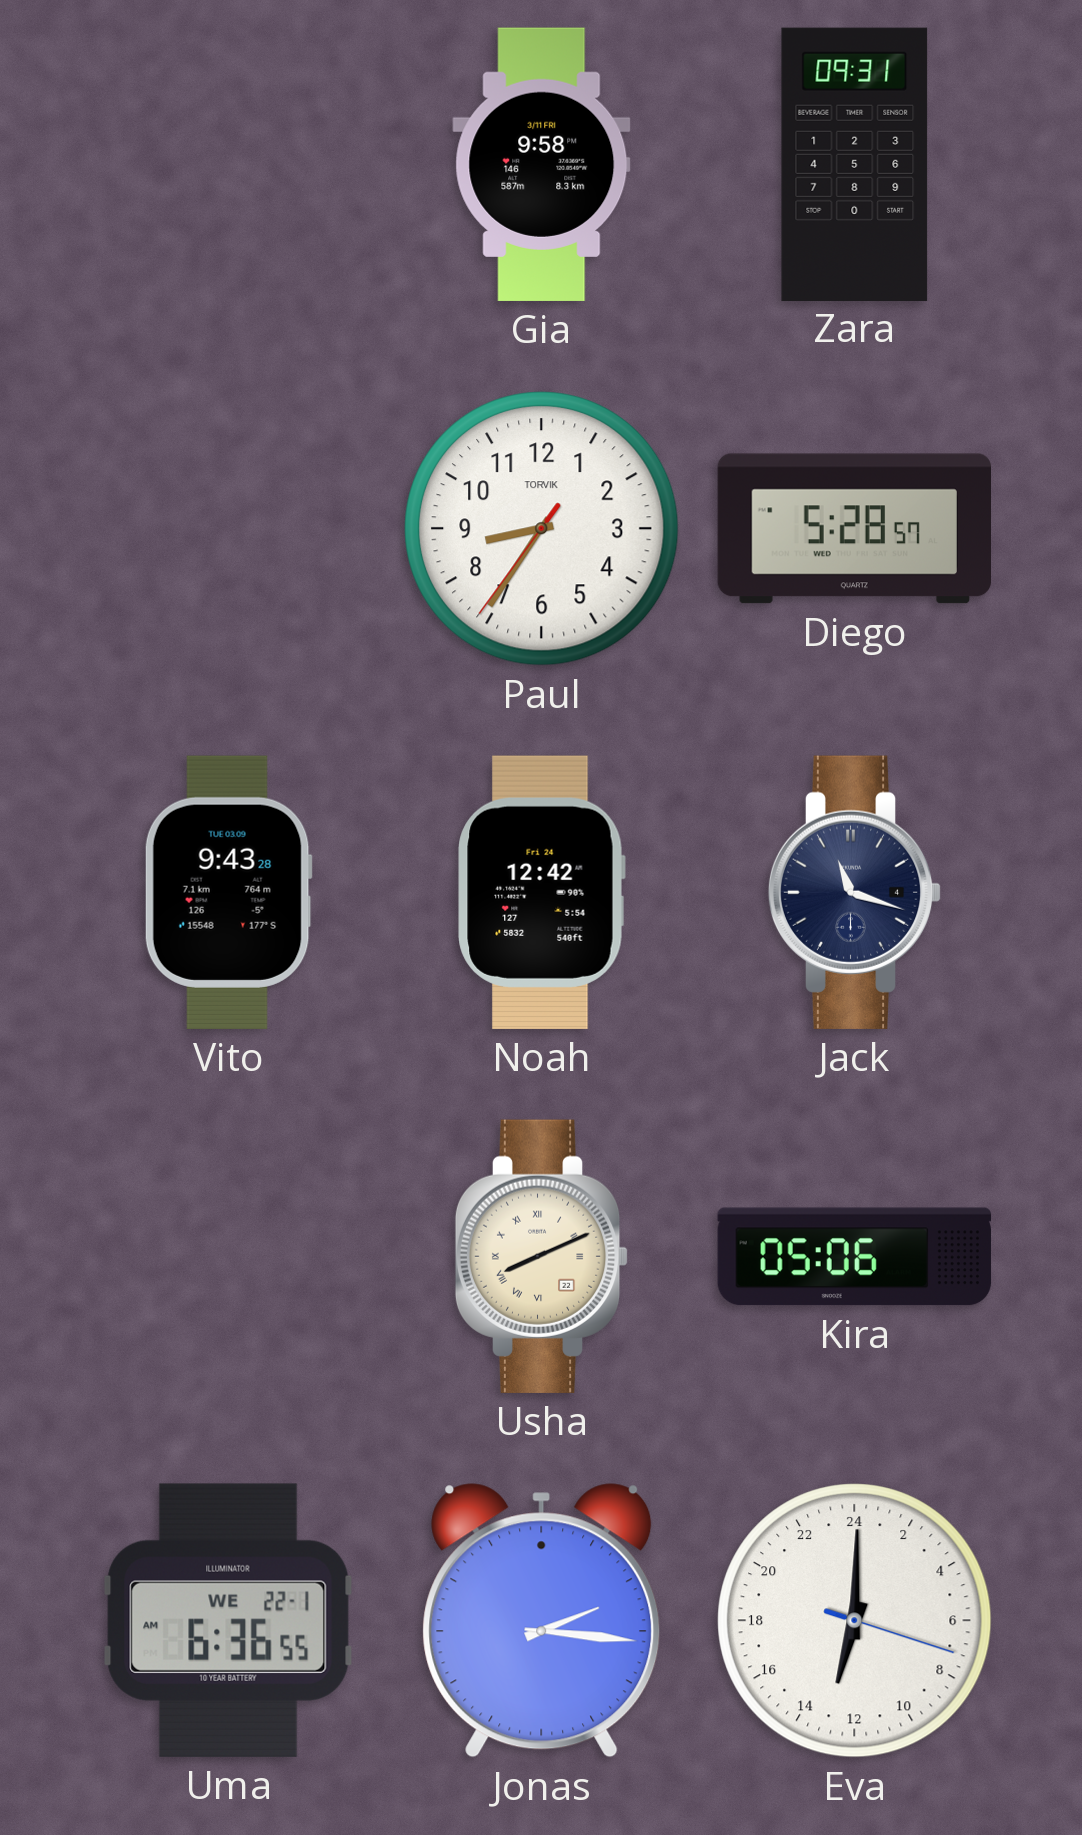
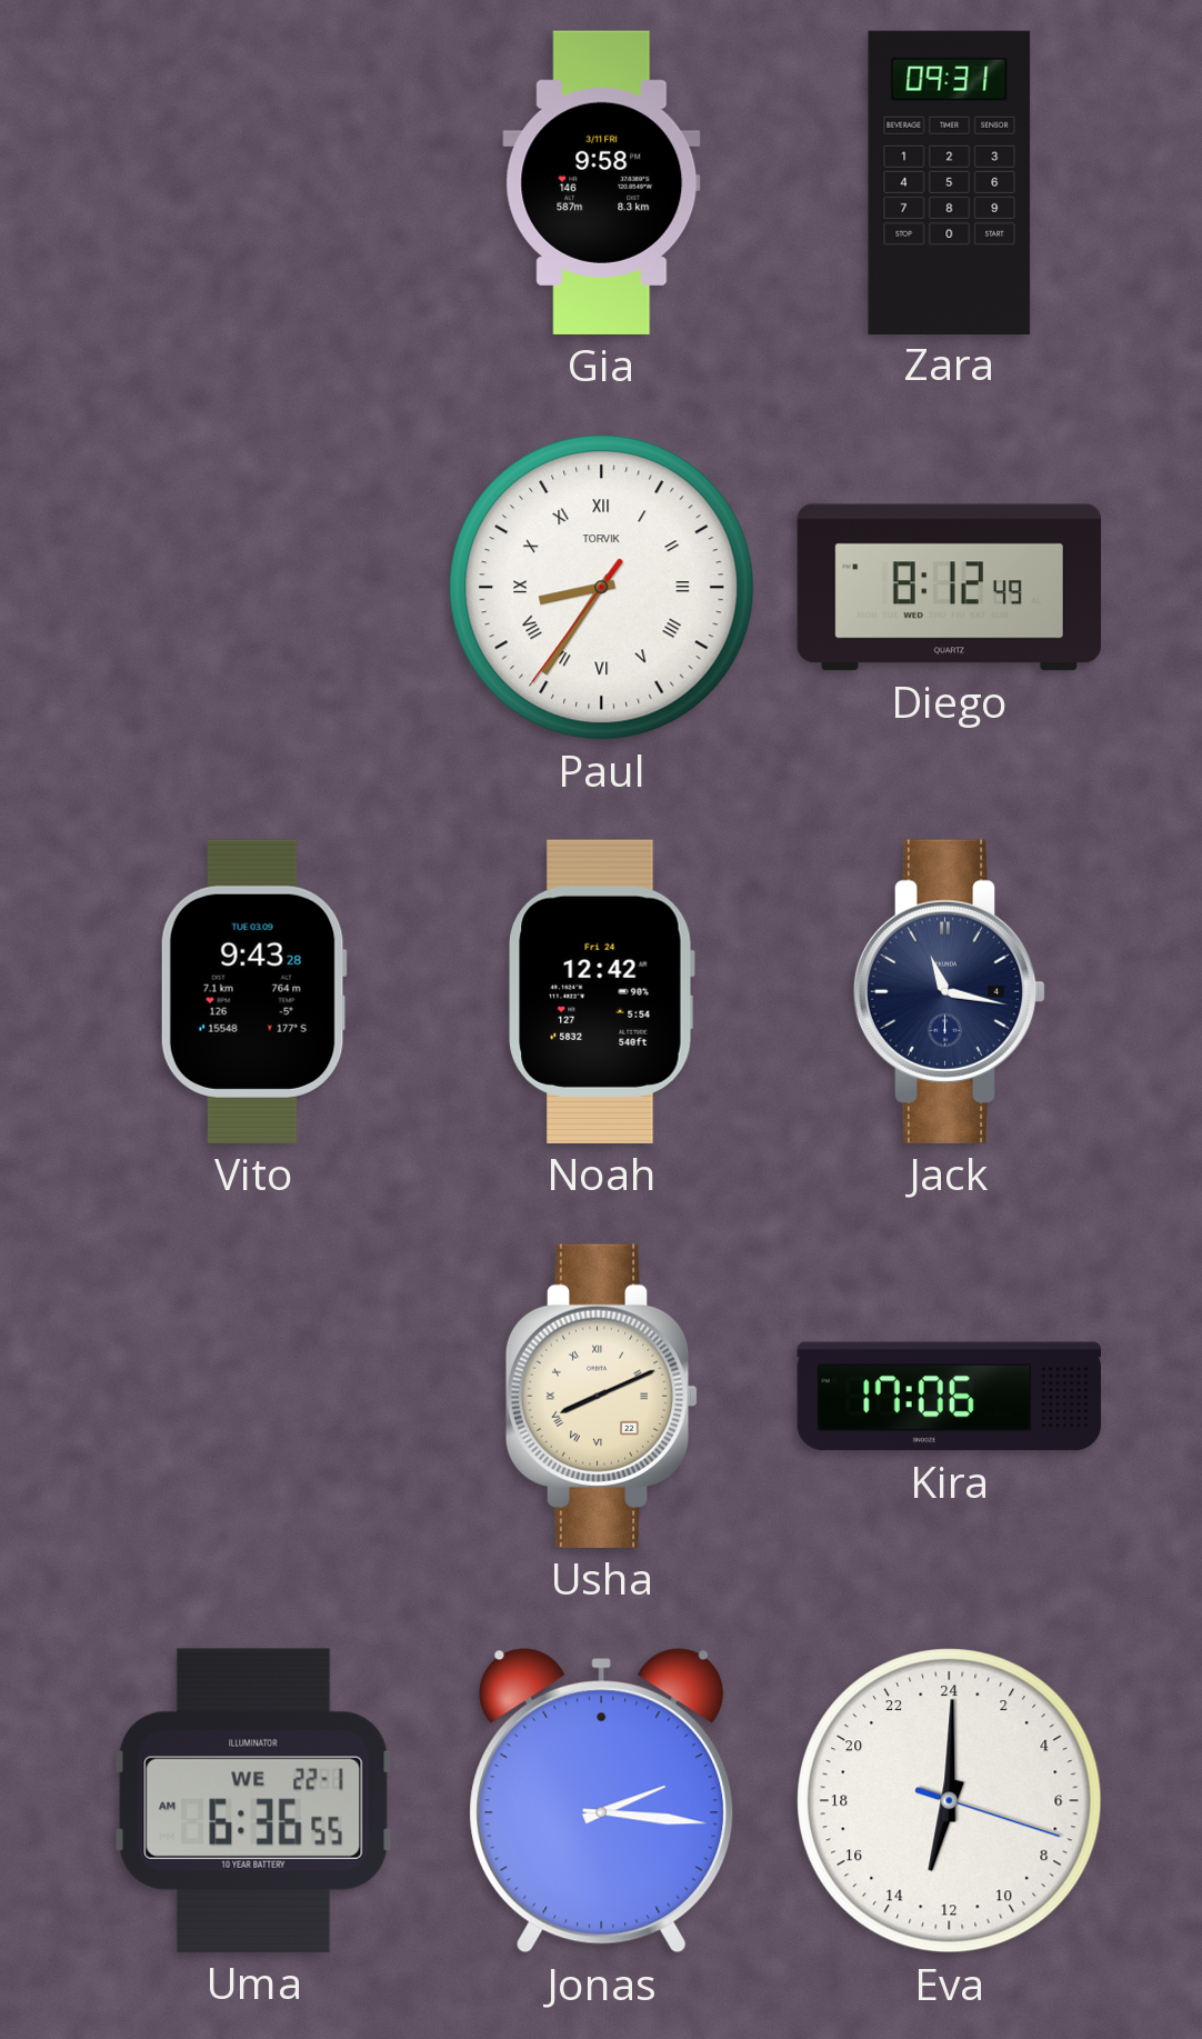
Paul numerals: Arabic -> Roman (602, 588)
Diego: 5:28 -> 8:12 (949, 588)
Jack: 11:18 -> 11:17 (950, 991)
Kira: 05:06 -> 17:06 (949, 1397)
